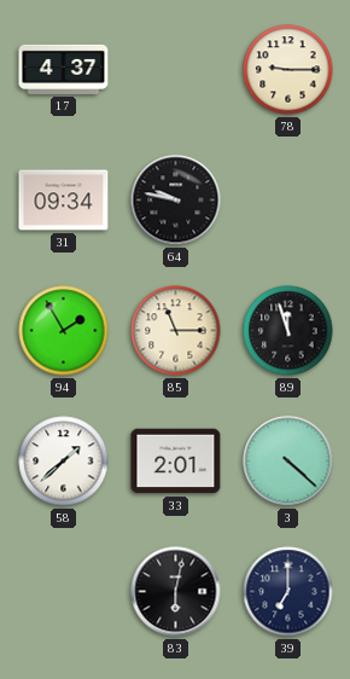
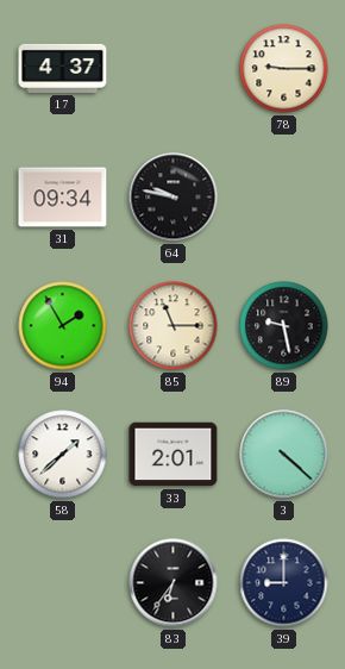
89: 11:57 -> 9:28 (284, 326)
83: 6:02 -> 6:36 (174, 583)
39: 7:00 -> 9:00 (284, 583)
